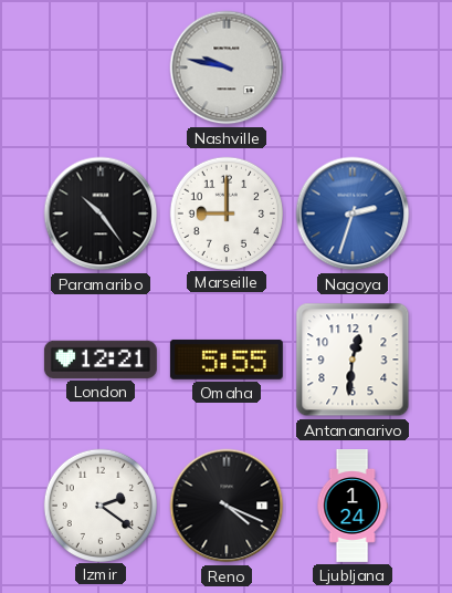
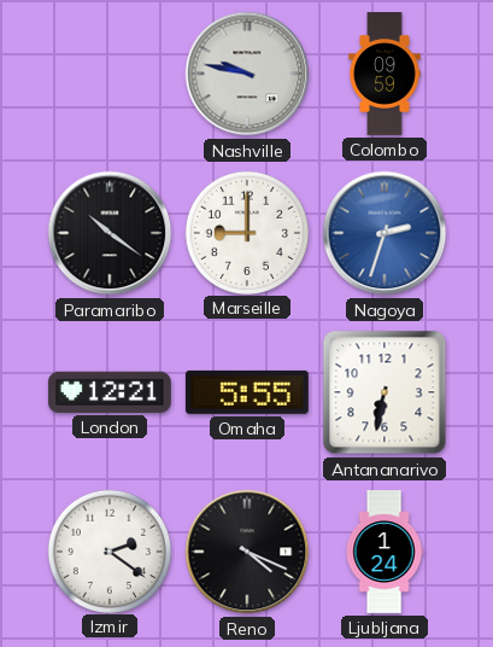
Colombo: none -> 09:59 (385, 75)
Paramaribo: 10:24 -> 10:21 (110, 233)
Antananarivo: 12:31 -> 6:32 (385, 392)
